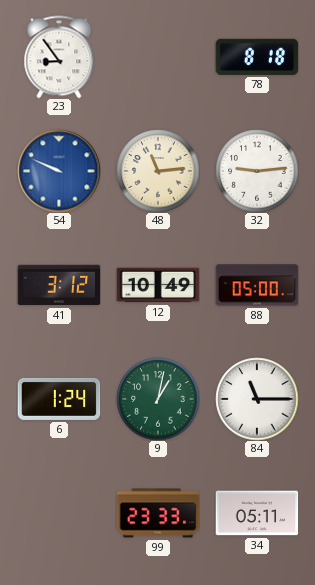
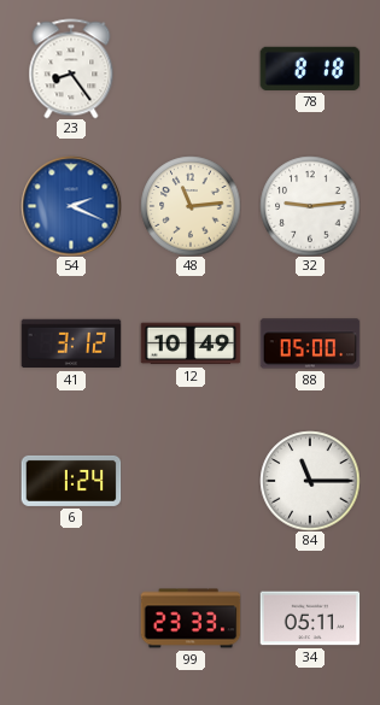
23: 8:54 -> 8:24 (71, 69)
54: 9:49 -> 2:19 (71, 206)
9: 1:02 -> none (158, 399)
